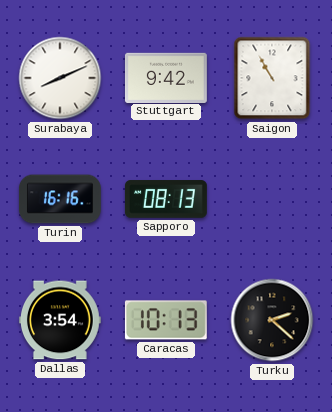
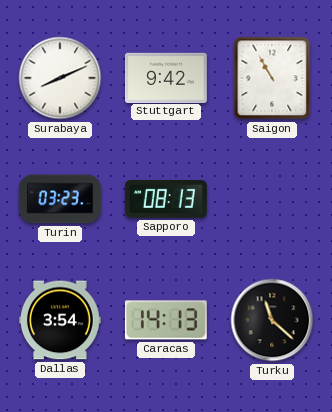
Turin: 16:16 -> 03:23 (60, 199)
Caracas: 10:13 -> 14:13 (166, 320)
Turku: 2:22 -> 11:22 (272, 320)
